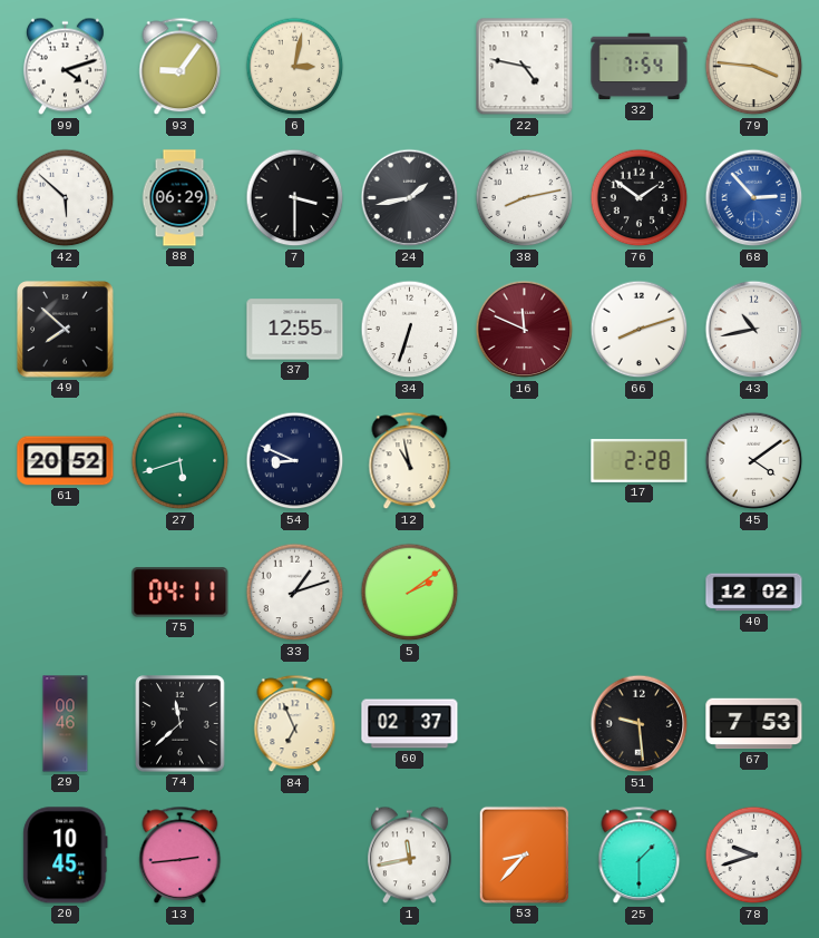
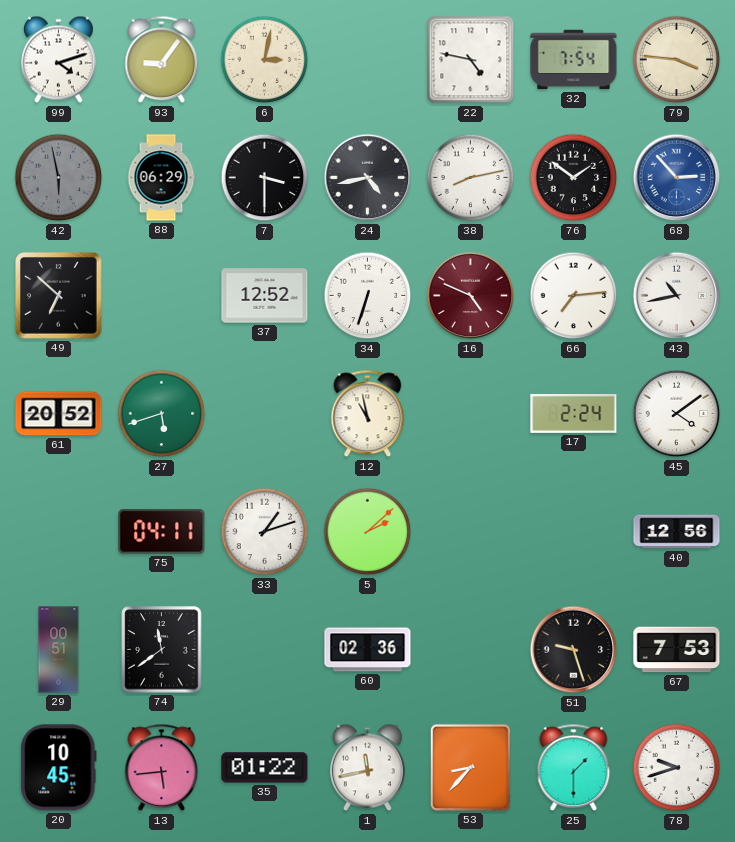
42: 5:52 -> 5:58 (59, 178)
42 dial: white -> grey (59, 178)
24: 1:43 -> 4:43 (368, 178)
49: 7:52 -> 6:52 (59, 296)
37: 12:55 -> 12:52 (265, 296)
16: 11:49 -> 4:49 (471, 296)
66: 8:12 -> 7:14 (574, 296)
54: 8:49 -> none (295, 461)
17: 2:28 -> 2:24 (574, 414)
5: 2:09 -> 2:08 (368, 532)
40: 12:02 -> 12:56 (677, 532)
29: 00:46 -> 00:51 (59, 650)
74: 11:38 -> 11:39 (162, 650)
84: 6:56 -> none (295, 724)
60: 02:37 -> 02:36 (368, 650)
51: 9:29 -> 9:27 (574, 650)
13: 2:44 -> 5:44 (162, 768)
35: none -> 01:22 (265, 768)
